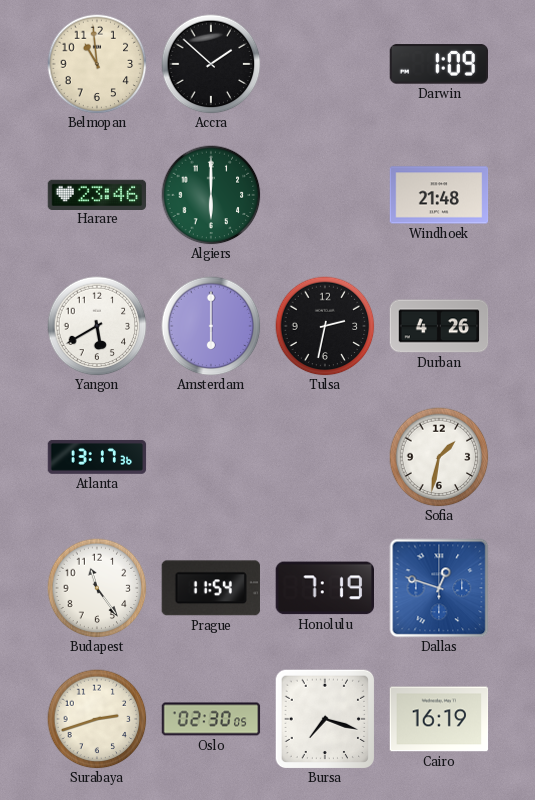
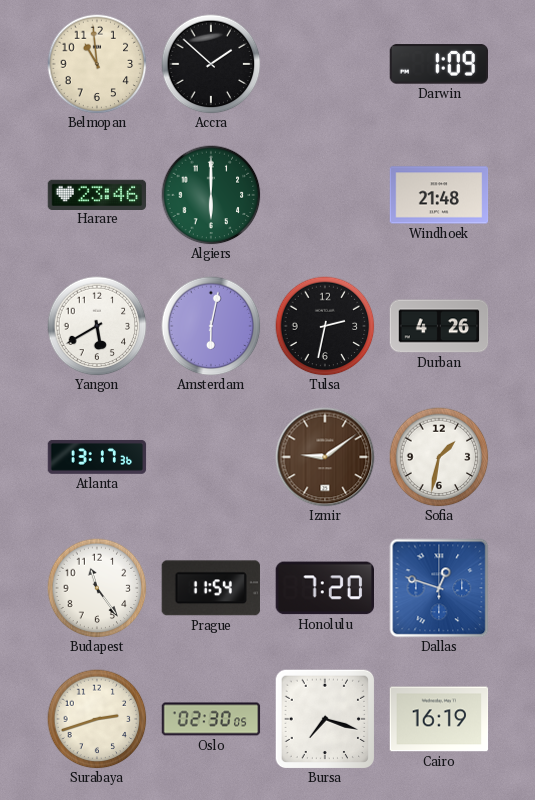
Amsterdam: 6:00 -> 6:02 (211, 326)
Izmir: none -> 9:09 (325, 457)
Honolulu: 7:19 -> 7:20 (324, 588)
